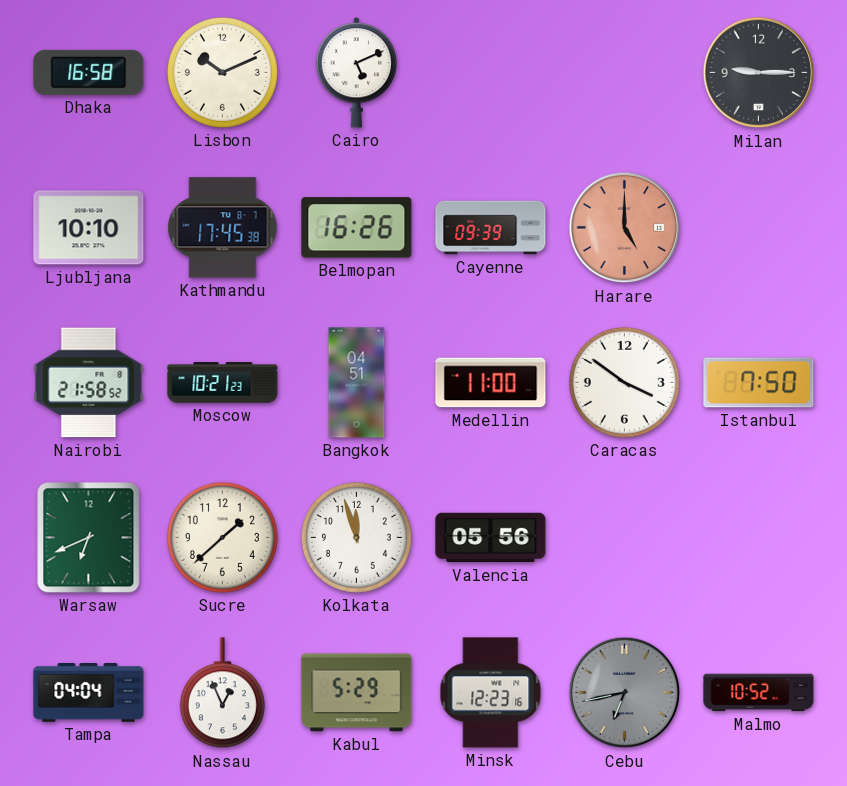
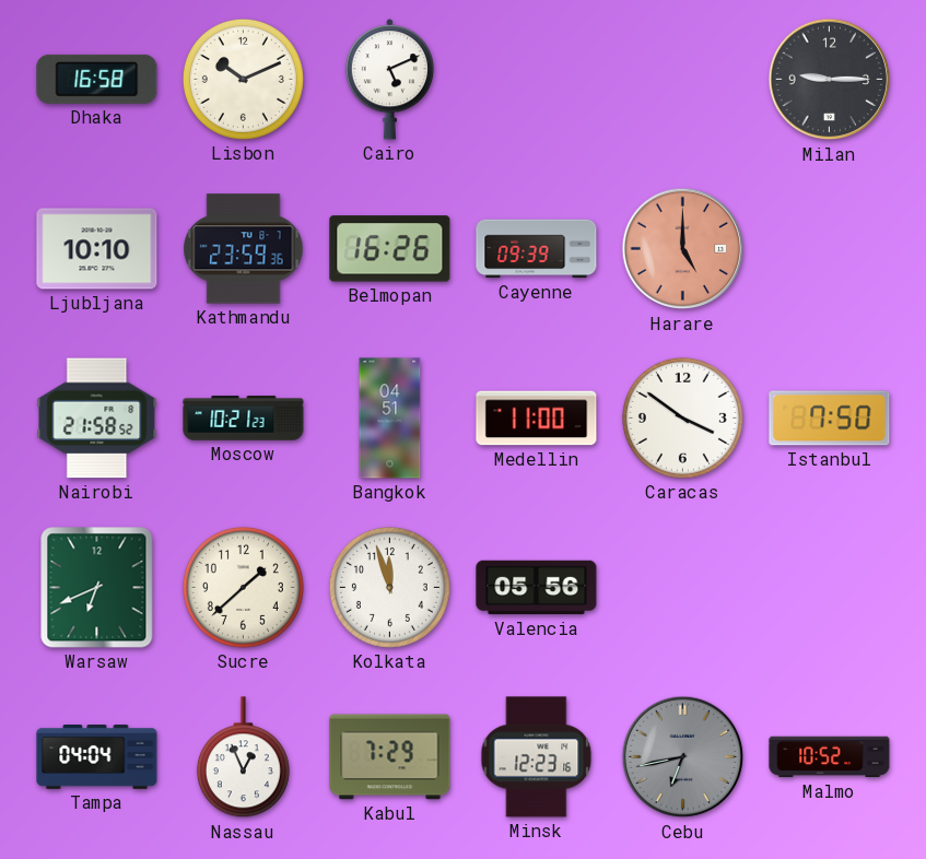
Kathmandu: 17:45 -> 23:59 (244, 249)
Kabul: 5:29 -> 7:29 (390, 757)
